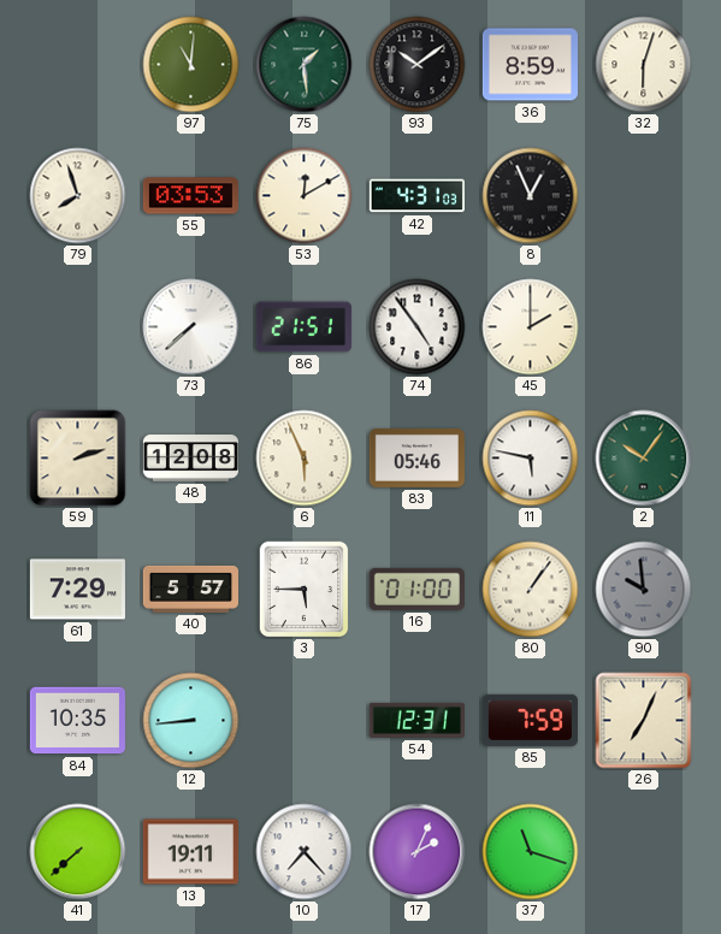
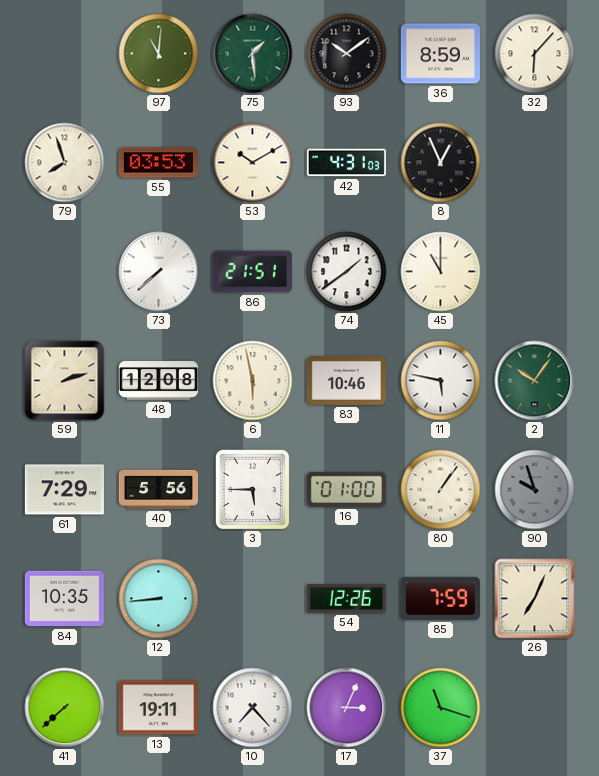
32: 6:03 -> 6:07 (535, 54)
53: 12:10 -> 10:10 (253, 163)
74: 4:54 -> 1:39 (347, 272)
45: 2:00 -> 11:00 (441, 272)
6: 5:56 -> 5:58 (253, 381)
83: 05:46 -> 10:46 (346, 380)
40: 5:57 -> 5:56 (158, 489)
90: 9:59 -> 9:57 (535, 490)
54: 12:31 -> 12:26 (346, 598)
17: 2:04 -> 3:04 (347, 708)
